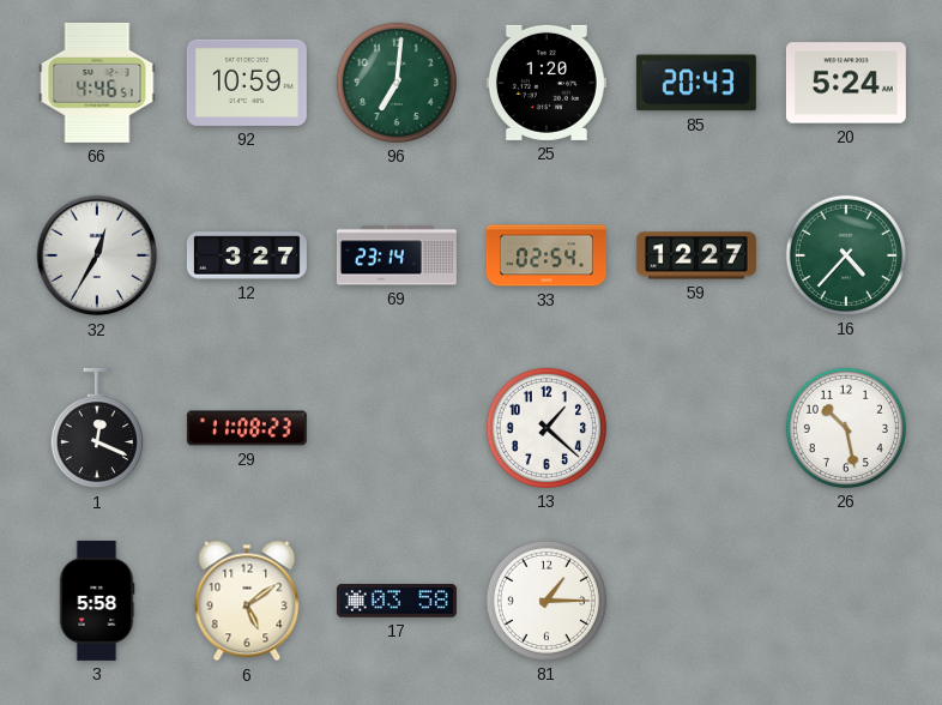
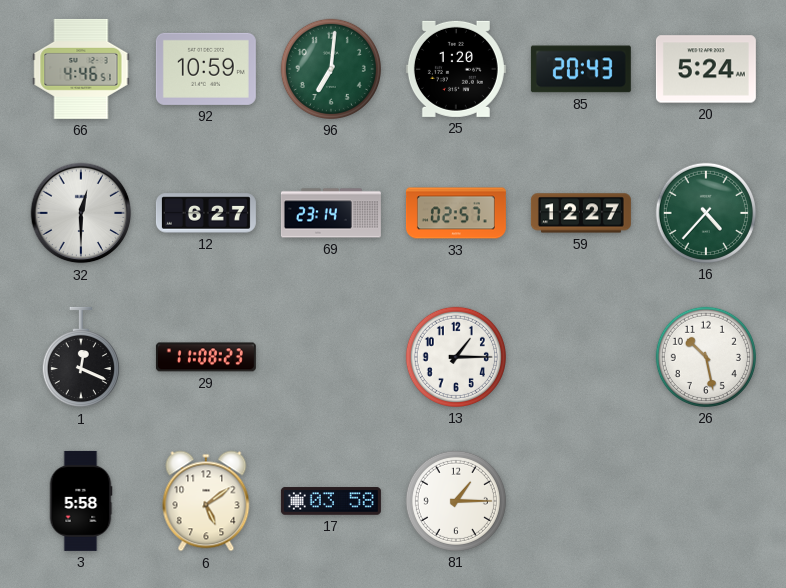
32: 12:35 -> 12:30 (81, 213)
12: 3:27 -> 6:27 (206, 213)
33: 02:54 -> 02:57 (456, 213)
13: 1:22 -> 1:15 (456, 357)
